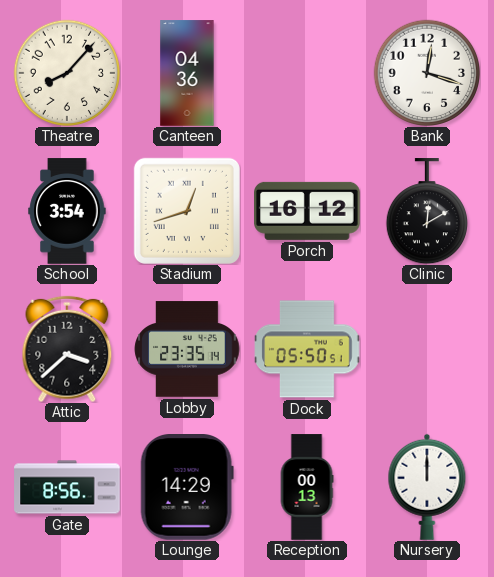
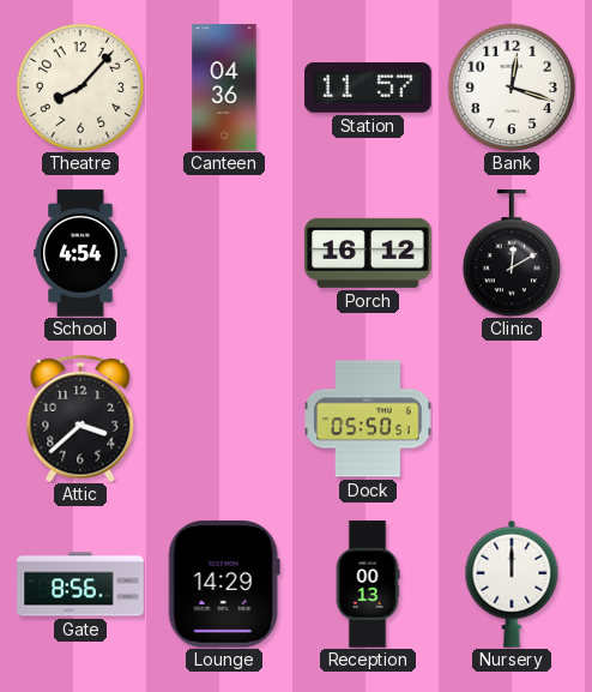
Station: none -> 11:57 (368, 89)
School: 3:54 -> 4:54 (80, 253)
Stadium: 12:42 -> none (187, 211)
Lobby: 23:35 -> none (187, 349)
